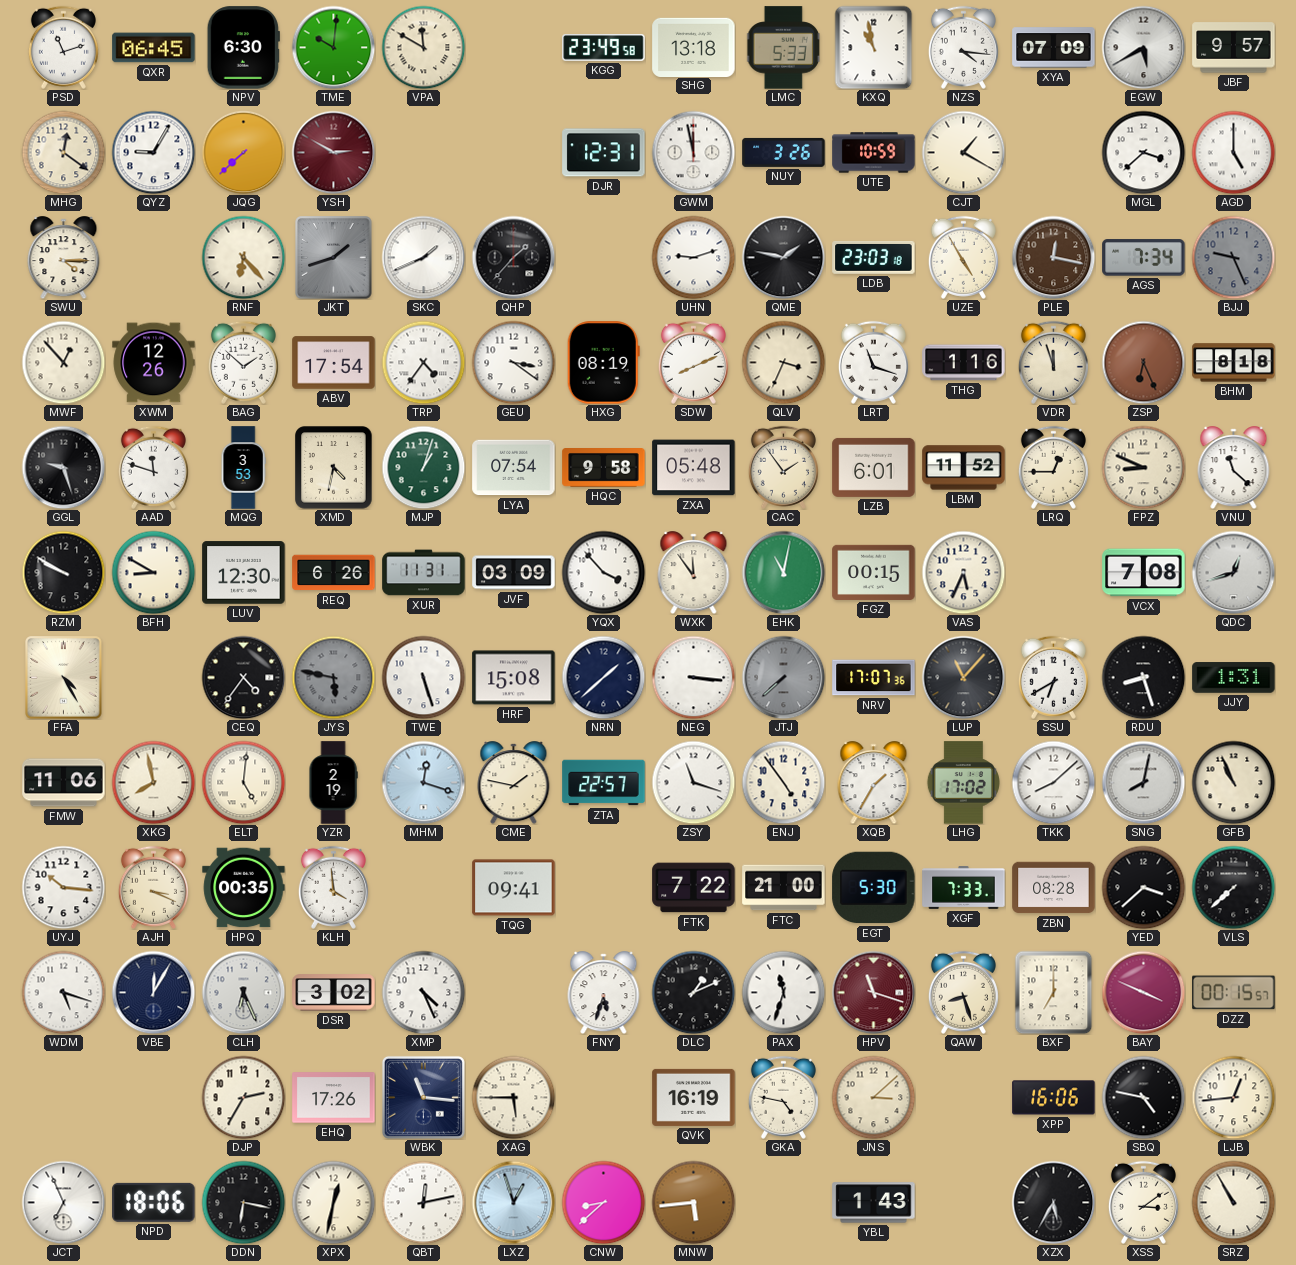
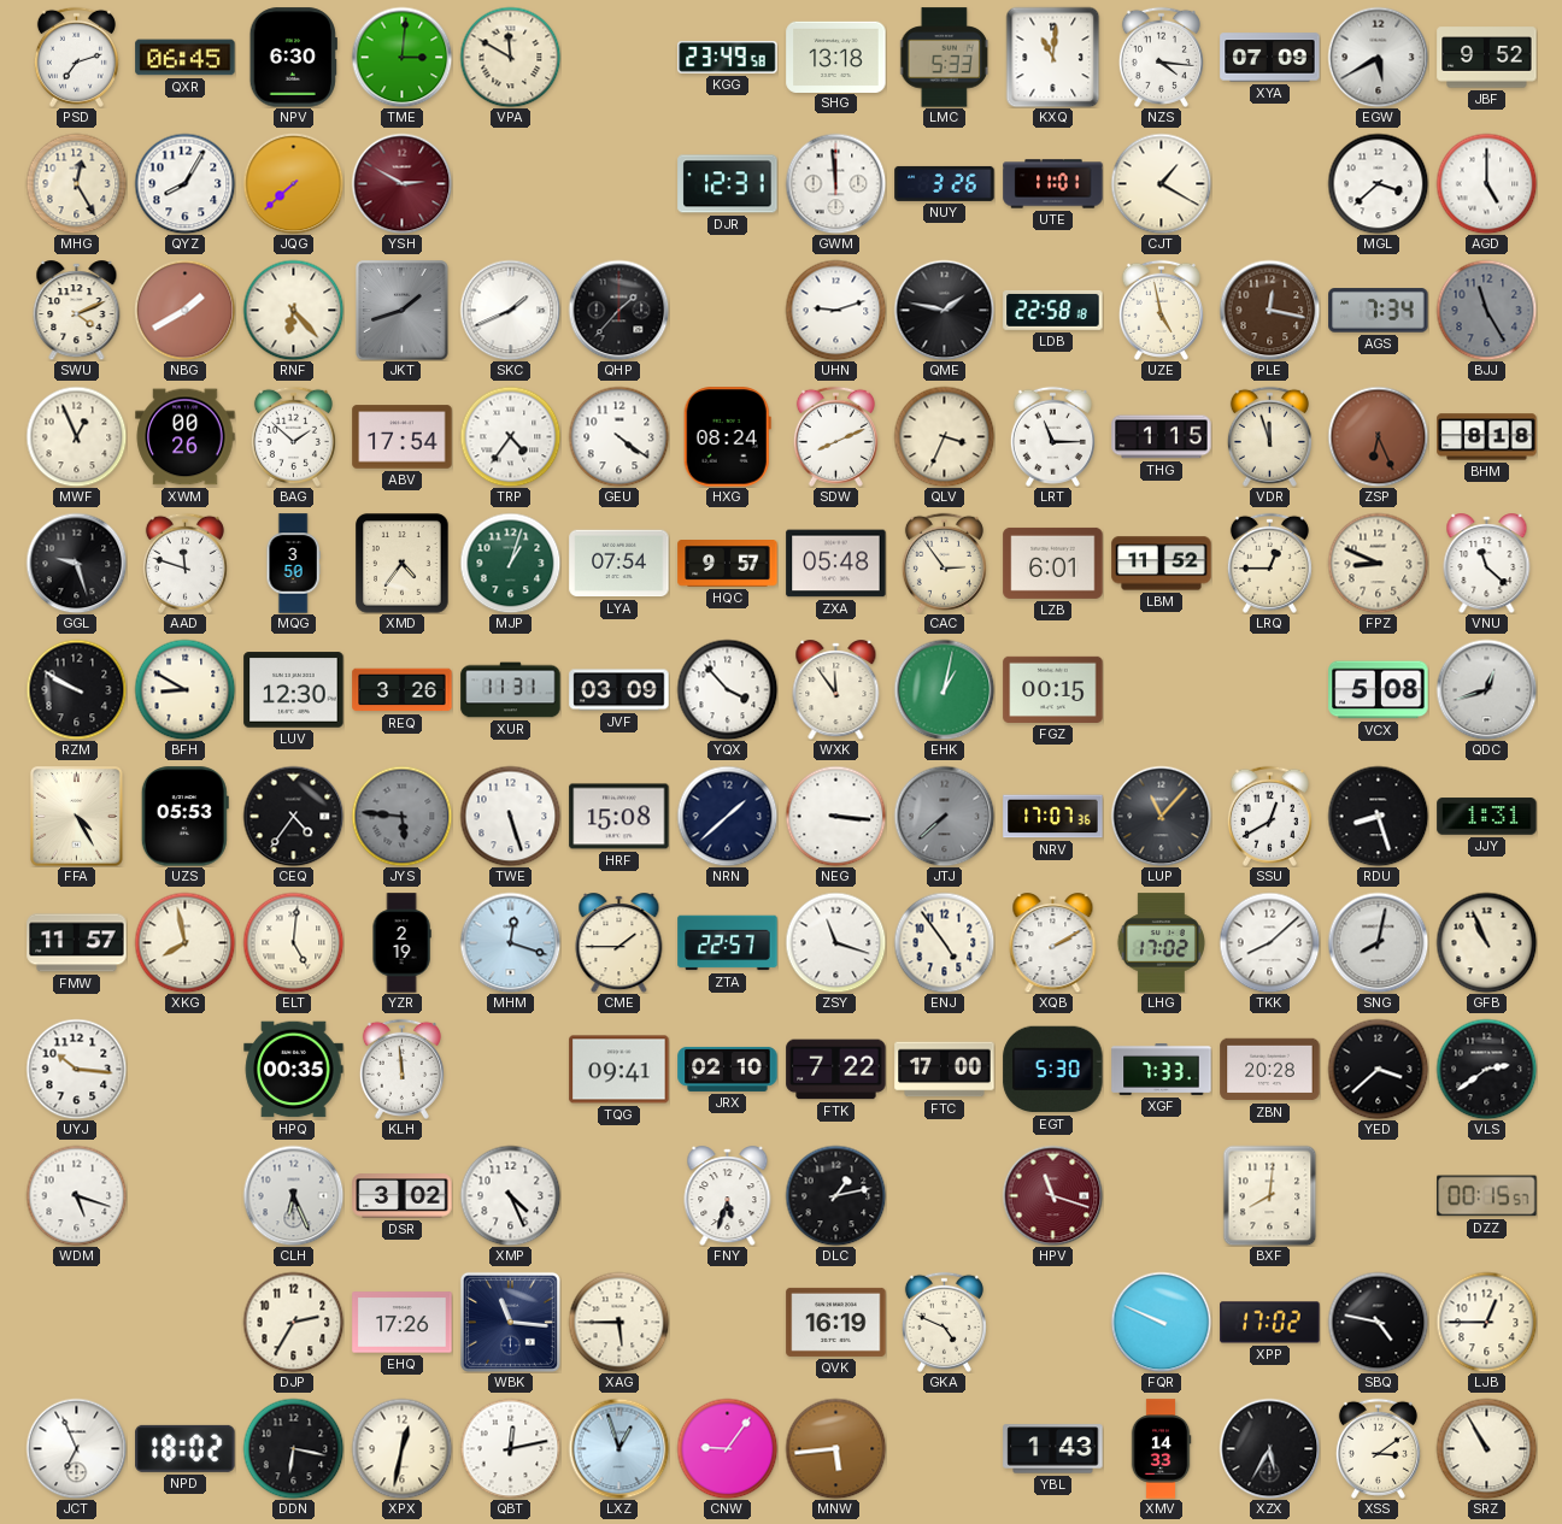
PSD: 11:12 -> 7:12 (76, 57)
TME: 10:01 -> 3:01 (401, 57)
KXQ: 10:58 -> 11:01 (1053, 57)
JBF: 9:57 -> 9:52 (1487, 58)
MHG: 12:21 -> 12:25 (76, 183)
QYZ: 9:05 -> 8:05 (184, 183)
GWM: 11:58 -> 11:59 (835, 183)
UTE: 10:59 -> 11:01 (1053, 184)
SWU: 4:15 -> 4:11 (77, 311)
NBG: none -> 1:40 (184, 310)
LDB: 23:03 -> 22:58 (1053, 310)
UZE: 4:55 -> 4:58 (1161, 310)
BJJ: 9:26 -> 11:25 (1486, 310)
MWF: 12:53 -> 12:56 (76, 436)
XWM: 12:26 -> 00:26 (186, 437)
GEU: 3:21 -> 4:21 (618, 436)
HXG: 08:19 -> 08:24 (727, 437)
LRT: 11:18 -> 11:15 (1052, 436)
THG: 1:16 -> 1:15 (1162, 437)
MQG: 3:53 -> 3:50 (293, 564)
XMD: 4:32 -> 4:36 (403, 564)
HQC: 9:58 -> 9:57 (728, 564)
CAC: 1:54 -> 2:54 (944, 563)
REQ: 6:26 -> 3:26 (403, 690)
EHK: 11:02 -> 1:02 (944, 689)
VAS: 5:34 -> none (963, 572)
VCX: 7:08 -> 5:08 (1379, 690)
UZS: none -> 05:53 (184, 817)
JYS: 5:47 -> 5:46 (401, 816)
SSU: 6:40 -> 12:40 (1269, 816)
FMW: 11:06 -> 11:57 (77, 943)
CME: 1:47 -> 1:45 (619, 943)
XQB: 1:35 -> 2:10 (1053, 943)
AJH: 3:19 -> none (153, 887)
KLH: 3:59 -> 11:59 (401, 1069)
JRX: none -> 02:10 (728, 1069)
FTC: 21:00 -> 17:00 (945, 1070)
ZBN: 08:28 -> 20:28 (1270, 1070)
VLS: 7:38 -> 2:39 (1486, 1069)
VBE: 12:05 -> none (153, 992)
DLC: 1:11 -> 1:13 (835, 1195)
PAX: 11:33 -> none (783, 992)
QAW: 8:27 -> none (963, 992)
BXF: 7:00 -> 8:01 (1270, 1195)
BAY: 3:49 -> none (1143, 992)
GKA: 4:47 -> 4:49 (944, 1322)
JNS: 3:08 -> none (873, 1097)
FQR: none -> 9:49 (1161, 1322)
XPP: 16:06 -> 17:02 (1270, 1323)
LJB: 12:44 -> 12:45 (1486, 1322)
NPD: 18:06 -> 18:02 (186, 1448)
CNW: 8:38 -> 9:06 (727, 1448)
XMV: none -> 14:33 (1161, 1449)
